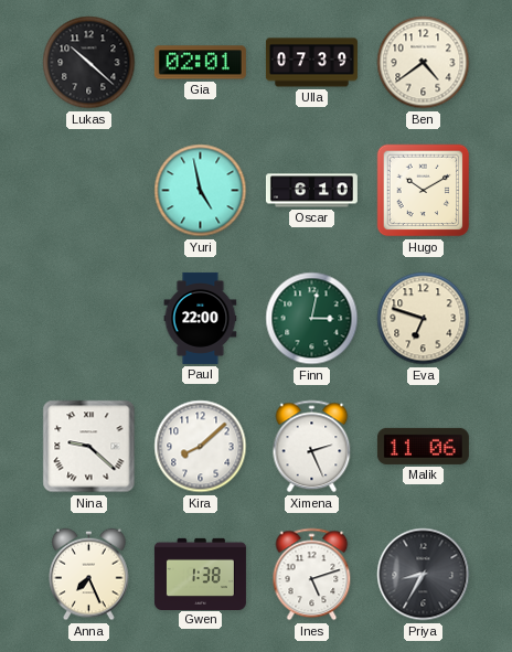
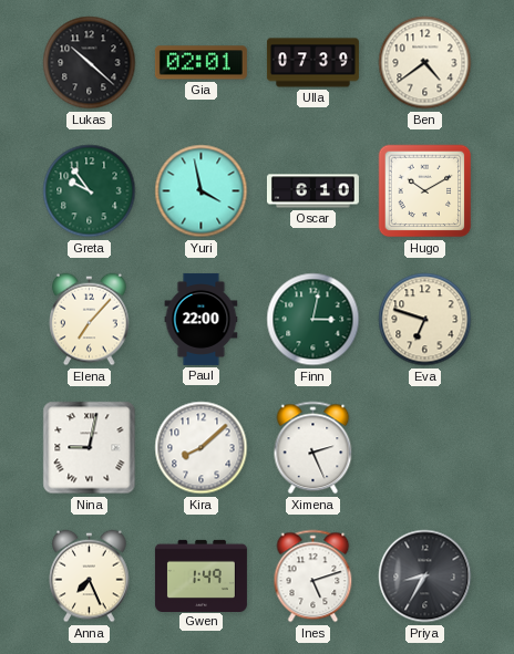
Greta: none -> 9:54 (90, 191)
Yuri: 4:58 -> 3:58 (202, 191)
Elena: none -> 7:07 (90, 320)
Nina: 9:22 -> 9:02 (90, 448)
Malik: 11:06 -> none (423, 446)
Gwen: 1:38 -> 1:49 (201, 575)
